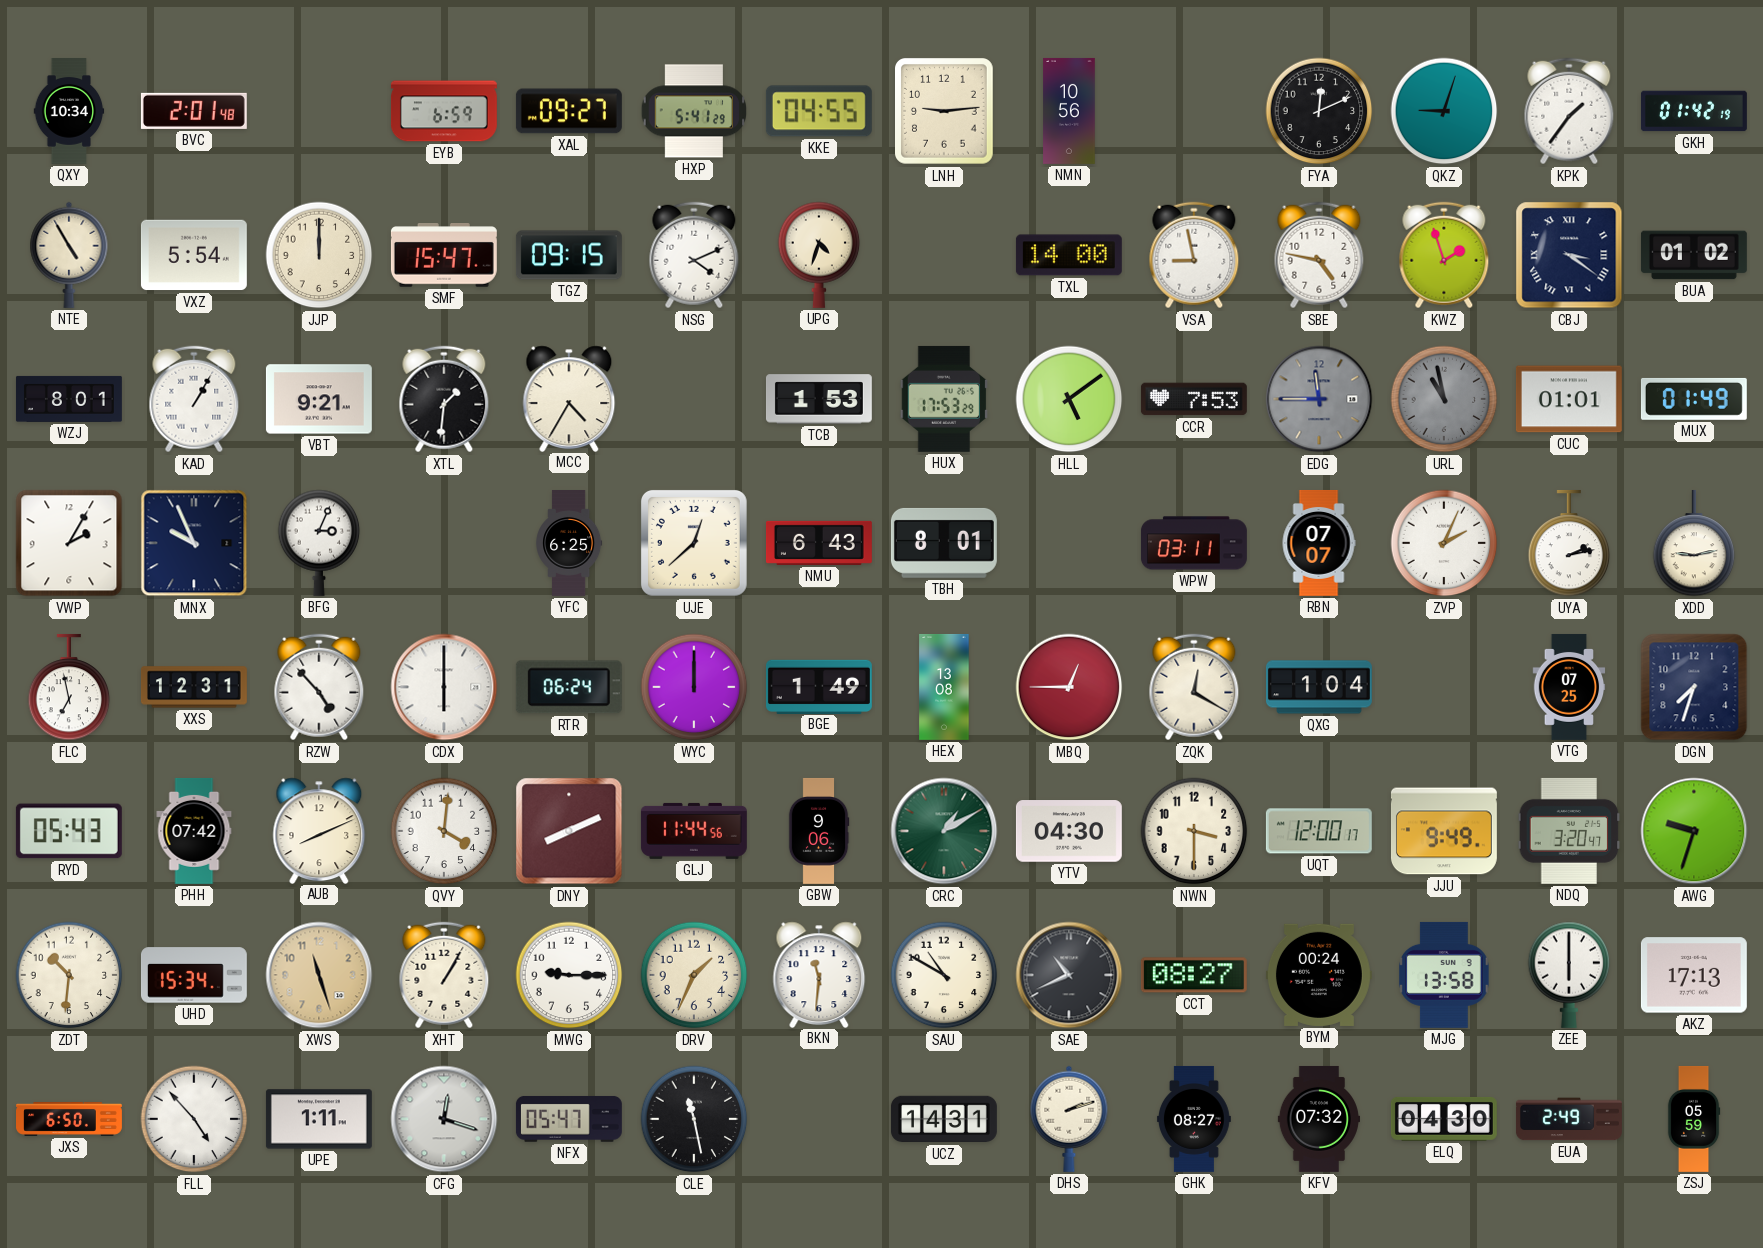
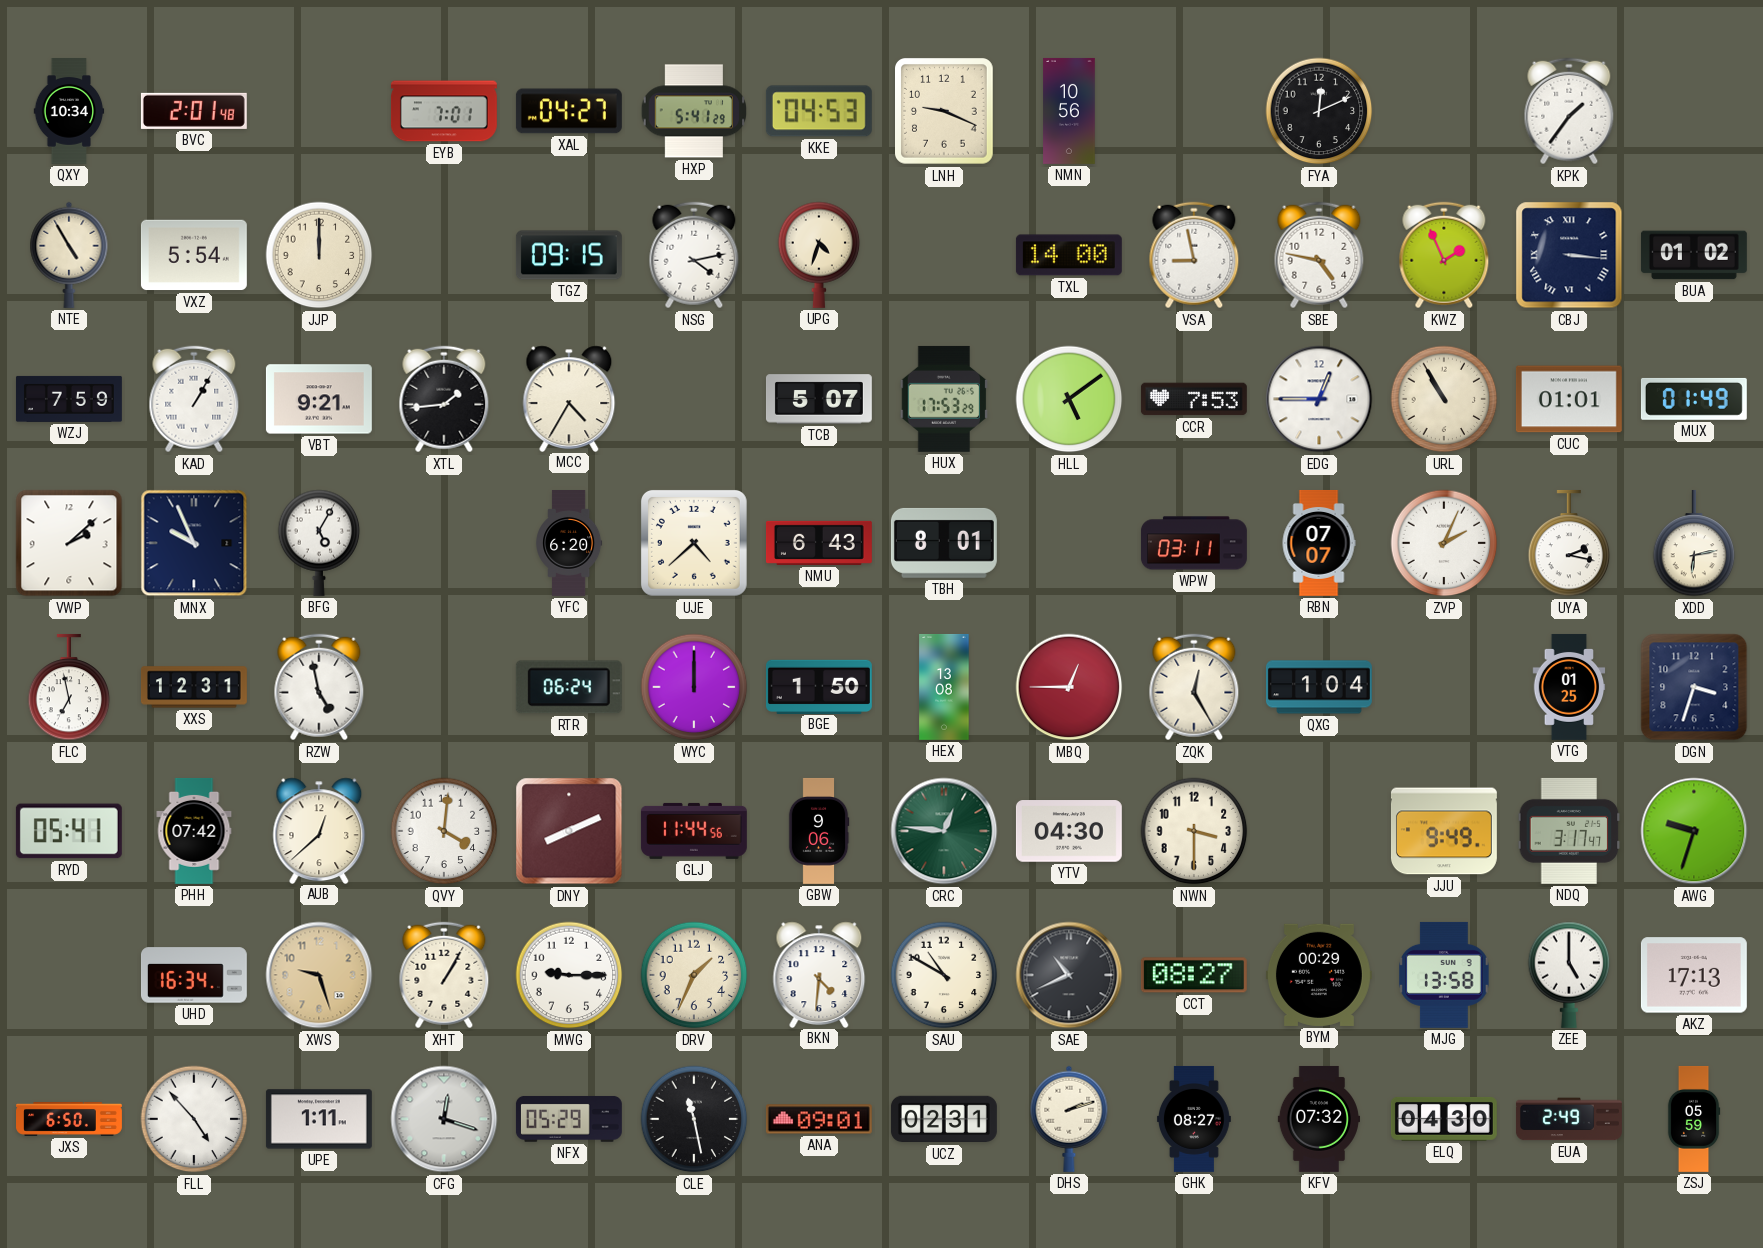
EYB: 6:59 -> 7:01 (444, 111)
XAL: 09:27 -> 04:27 (569, 111)
KKE: 04:55 -> 04:53 (819, 111)
LNH: 9:14 -> 9:19 (945, 112)
QKZ: 9:03 -> none (1444, 111)
GKH: 01:42 -> none (1694, 111)
SMF: 15:47 -> none (444, 256)
NSG: 4:11 -> 4:13 (694, 255)
KWZ: 1:57 -> 1:56 (1444, 255)
CBJ: 3:21 -> 3:16 (1569, 255)
WZJ: 8:01 -> 7:59 (69, 399)
XTL: 1:31 -> 1:44 (444, 399)
TCB: 1:53 -> 5:07 (819, 399)
EDG: 11:45 -> 12:45 (1319, 399)
EDG dial: grey -> white (1319, 399)
URL: 10:58 -> 10:55 (1444, 399)
URL dial: grey -> cream (1444, 399)
VWP: 2:05 -> 2:08 (69, 543)
BFG: 3:04 -> 5:05 (319, 543)
YFC: 6:25 -> 6:20 (570, 544)
UJE: 12:38 -> 4:38 (694, 543)
UYA: 2:13 -> 2:17 (1569, 543)
XDD: 9:13 -> 6:13 (1694, 543)
RZW: 4:53 -> 4:58 (319, 687)
CDX: 6:00 -> none (444, 687)
BGE: 1:49 -> 1:50 (819, 686)
ZQK: 12:20 -> 12:25 (1194, 687)
VTG: 07:25 -> 01:25 (1569, 687)
DGN: 7:33 -> 3:33 (1694, 687)
RYD: 05:43 -> 05:41 (69, 831)
AUB: 8:11 -> 12:38 (319, 830)
CRC: 1:10 -> 12:46 (944, 831)
UQT: 12:00 -> none (1319, 831)
NDQ: 3:20 -> 3:17 (1569, 831)
ZDT: 10:31 -> none (69, 975)
UHD: 15:34 -> 16:34 (194, 975)
XWS: 11:27 -> 9:27 (319, 975)
BKN: 11:31 -> 4:31 (819, 974)
BYM: 00:24 -> 00:29 (1319, 975)
ZEE: 6:00 -> 5:00 (1569, 975)
NFX: 05:47 -> 05:29 (569, 1119)
ANA: none -> 09:01 (819, 1119)
UCZ: 14:31 -> 02:31 (944, 1119)
